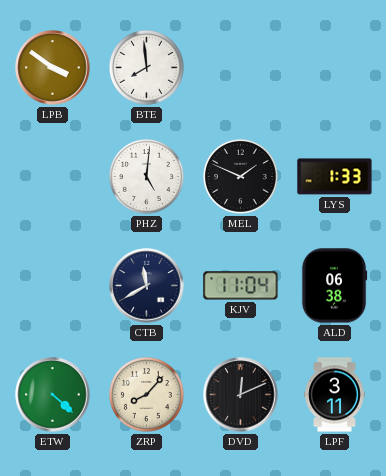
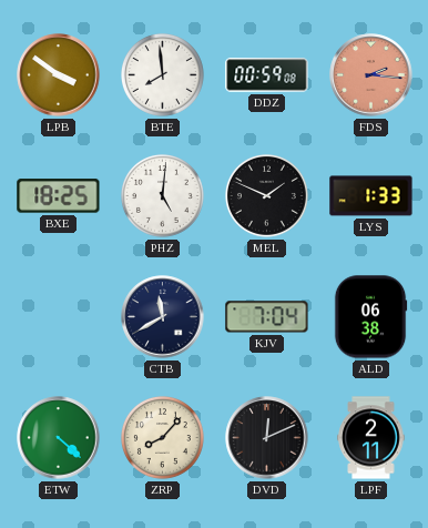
DDZ: none -> 00:59 (267, 75)
FDS: none -> 2:16 (371, 75)
BXE: none -> 18:25 (59, 196)
KJV: 11:04 -> 7:04 (267, 317)
LPF: 3:11 -> 2:11 (371, 438)
